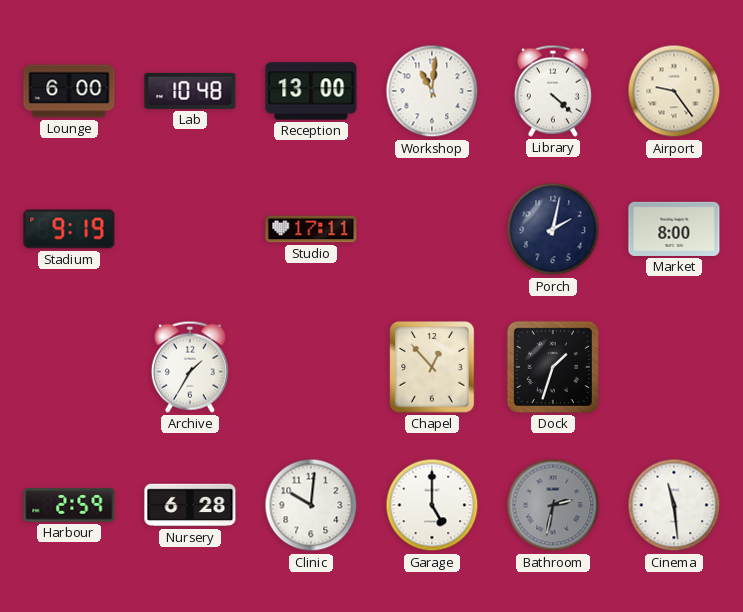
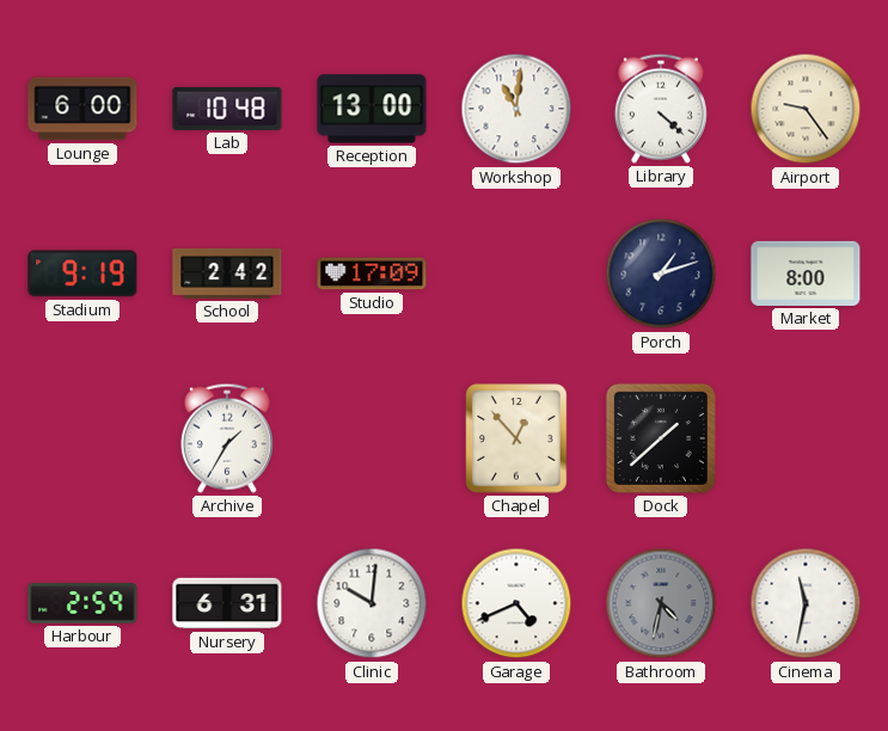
School: none -> 2:42 (227, 274)
Studio: 17:11 -> 17:09 (372, 274)
Porch: 2:02 -> 1:12 (661, 274)
Dock: 1:33 -> 1:38 (661, 438)
Nursery: 6:28 -> 6:31 (227, 603)
Garage: 5:00 -> 4:41 (516, 603)
Bathroom: 2:32 -> 4:32 (661, 603)
Cinema: 11:29 -> 11:32 (806, 603)
